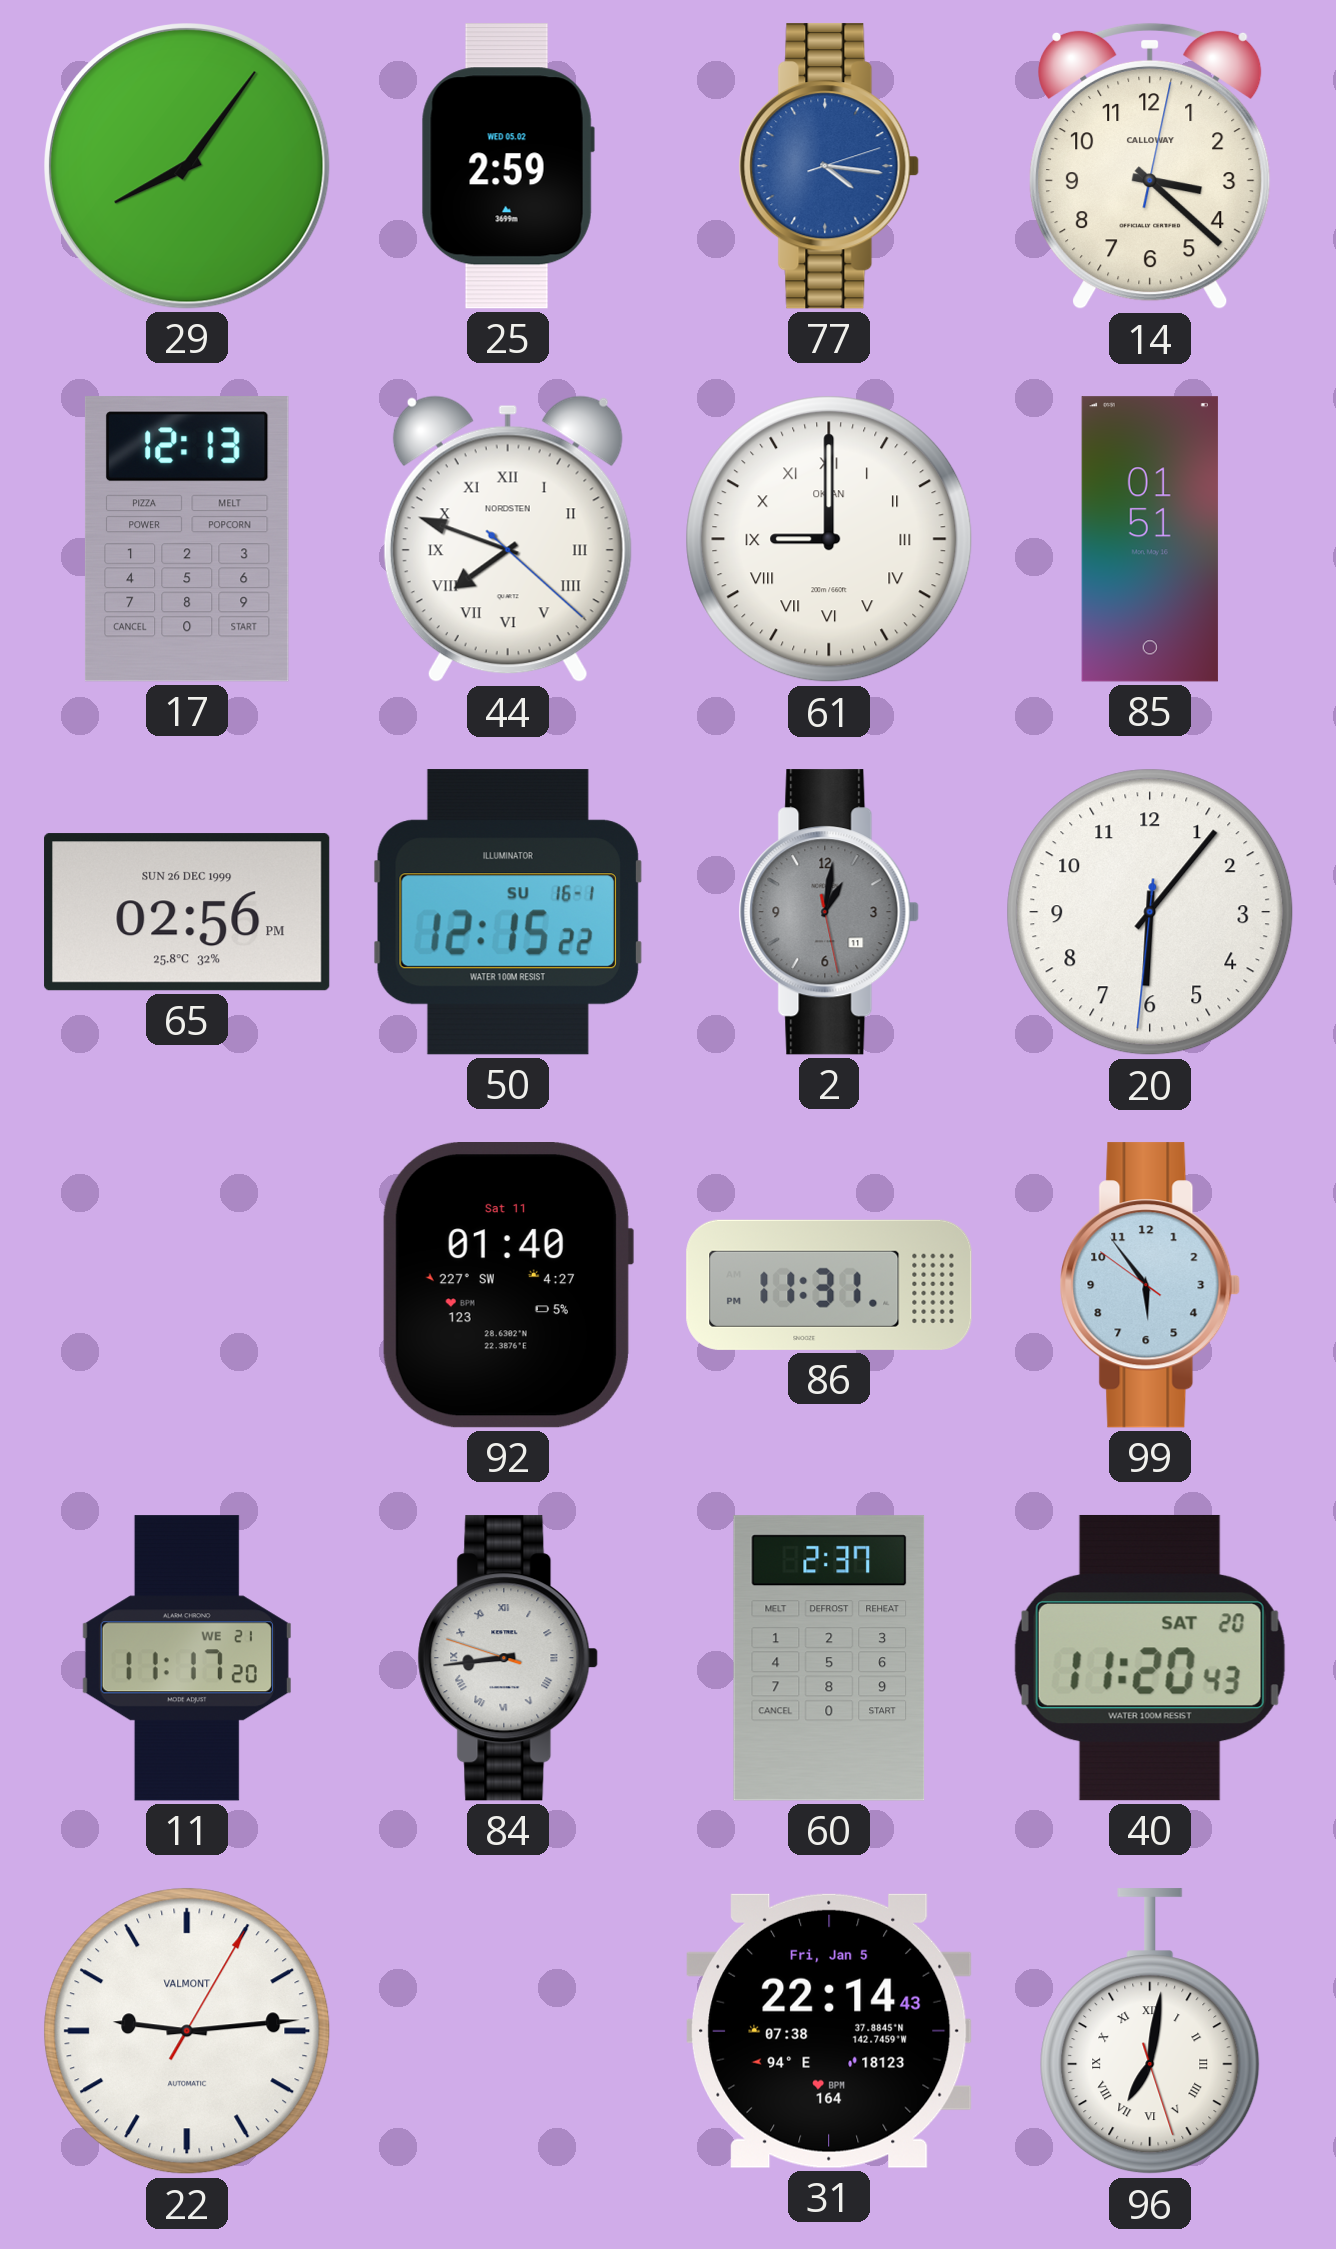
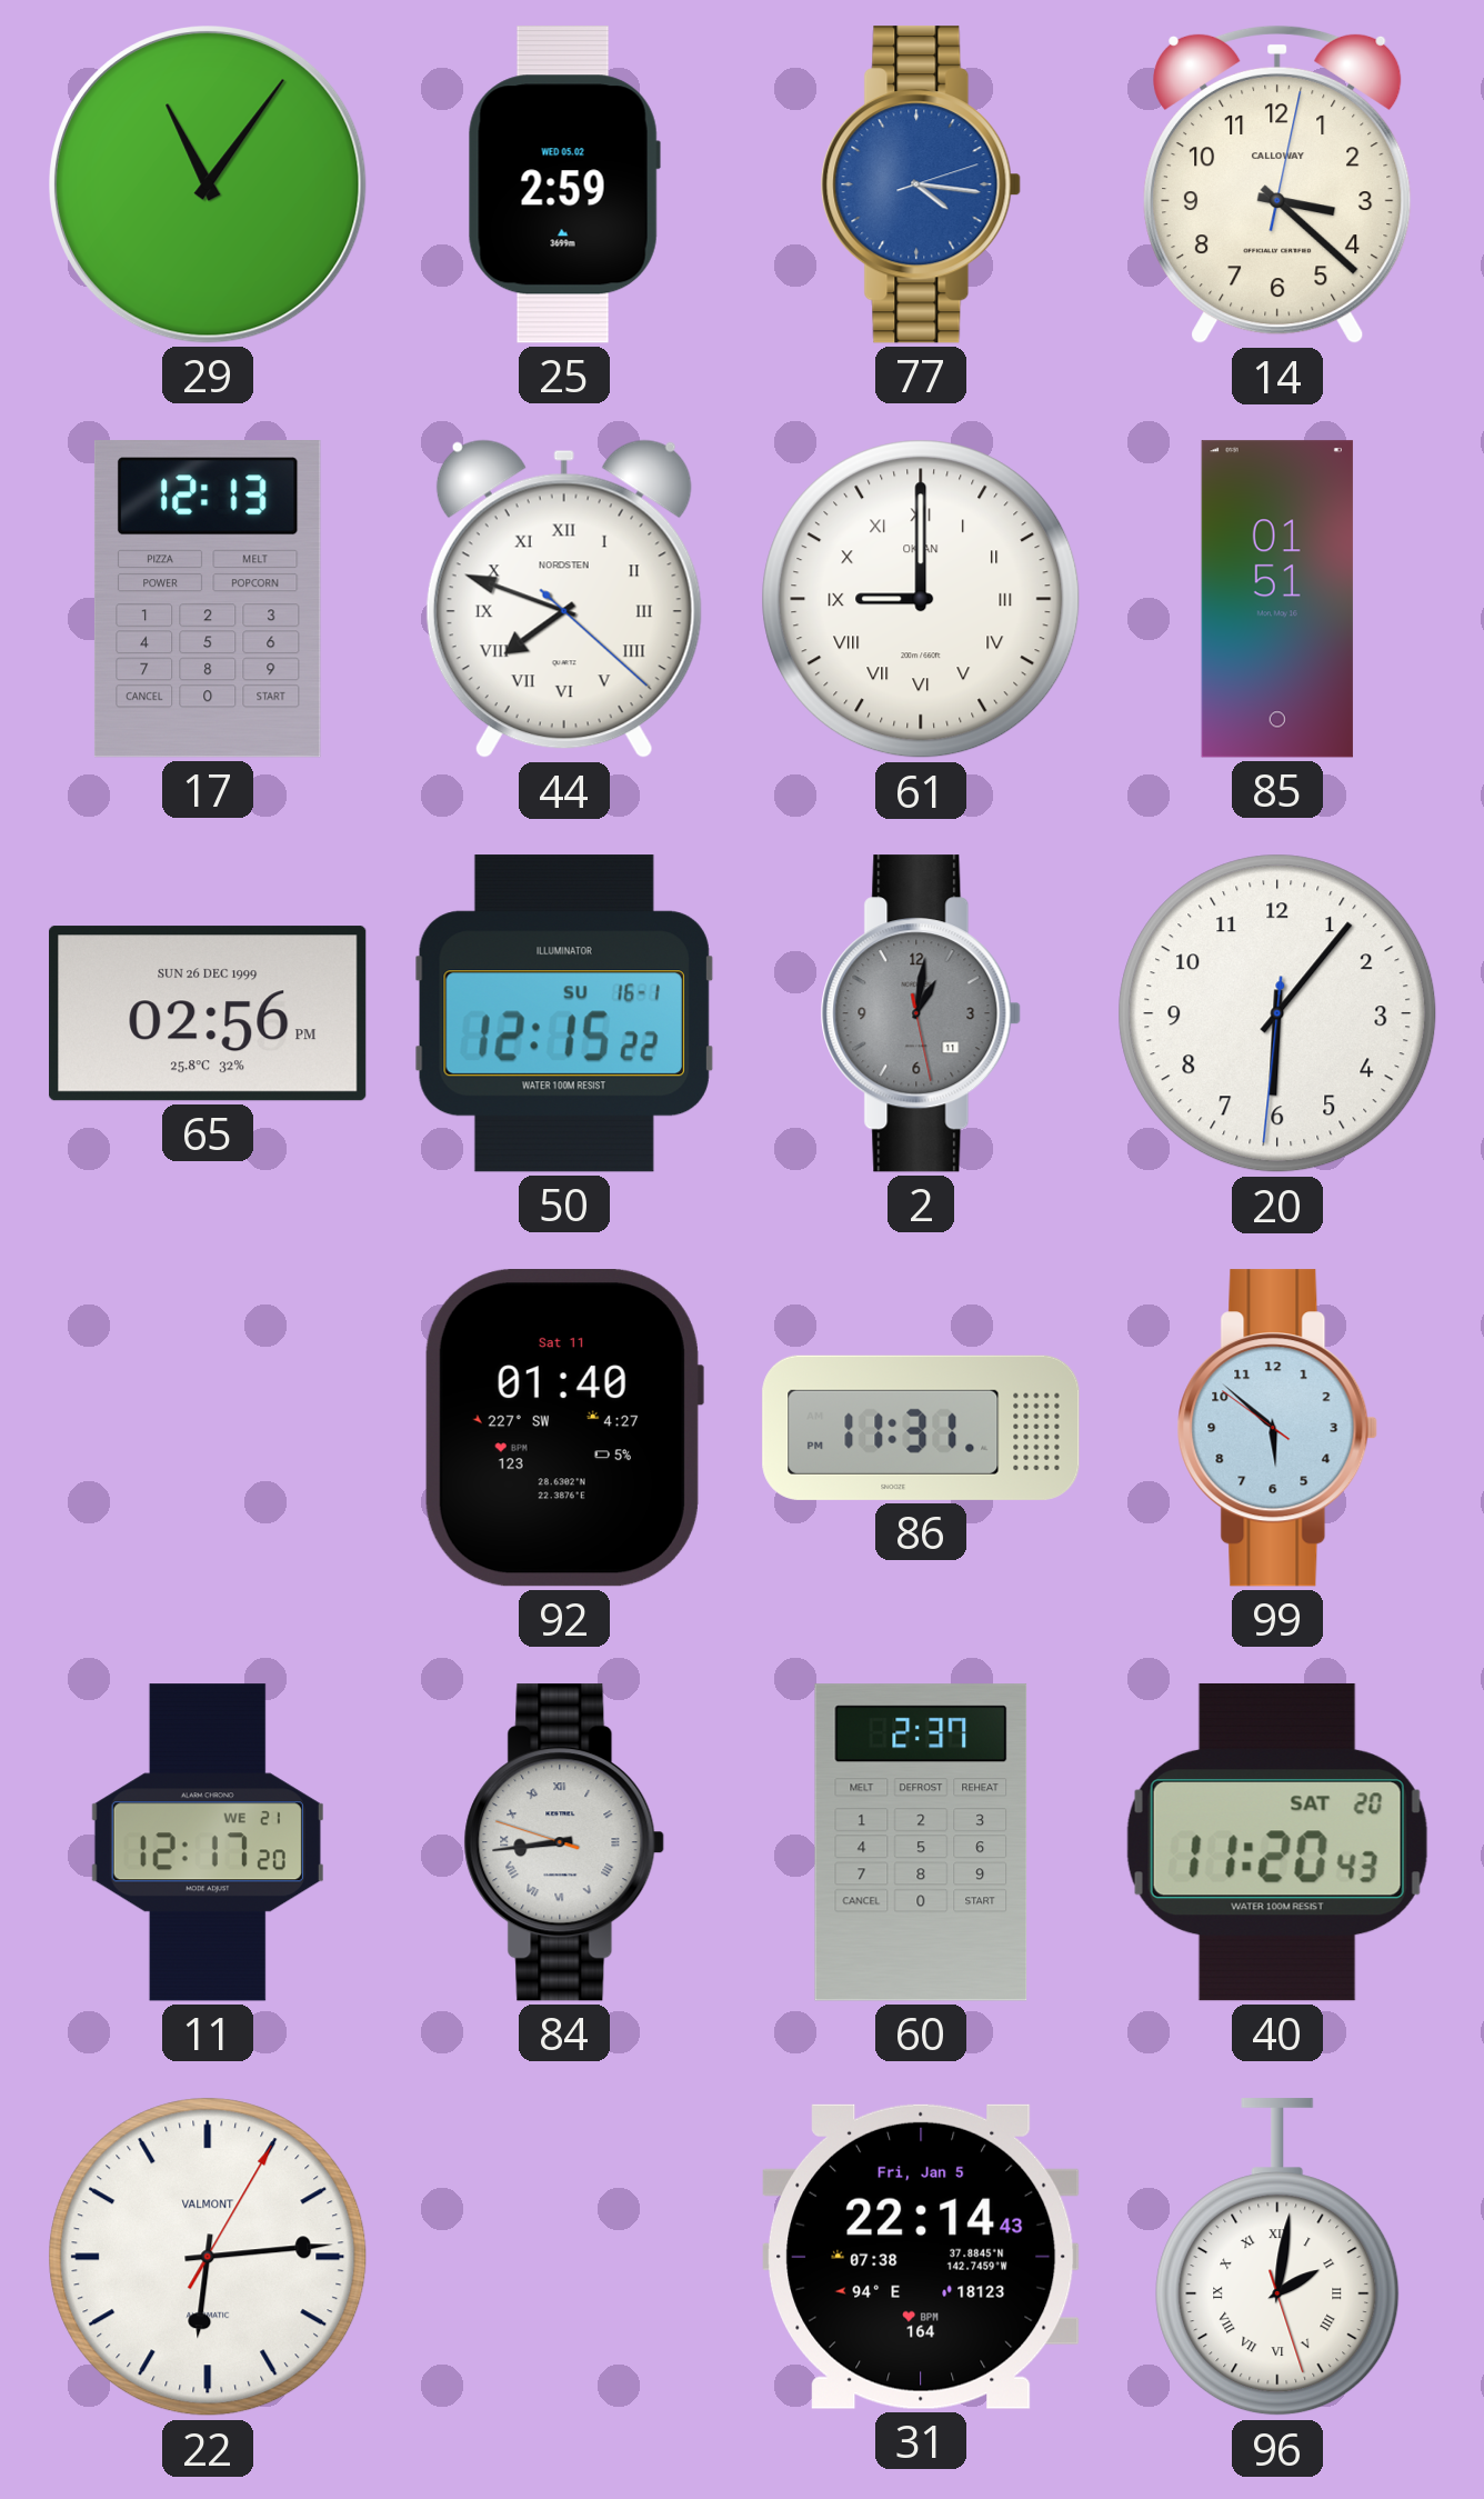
29: 8:06 -> 11:06 (209, 186)
99: 5:53 -> 5:51 (1277, 1428)
11: 11:17 -> 12:17 (208, 1842)
22: 9:14 -> 6:14 (208, 2257)
96: 7:01 -> 2:01 (1277, 2258)
